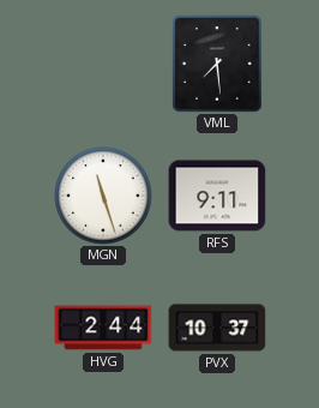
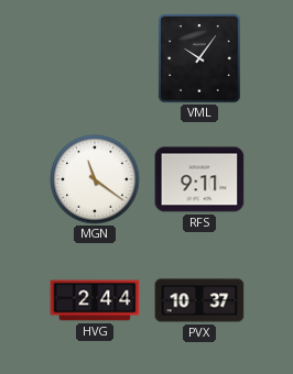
VML: 7:29 -> 10:06 (199, 58)
MGN: 11:27 -> 11:21 (95, 179)
